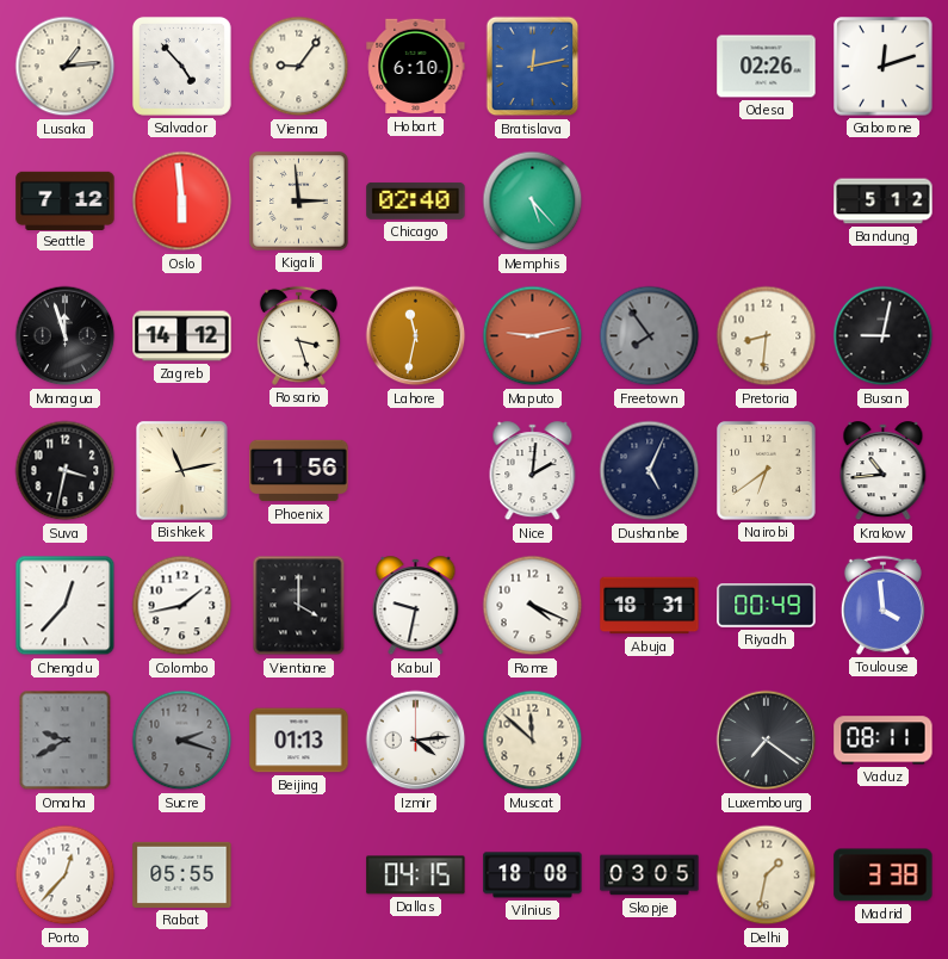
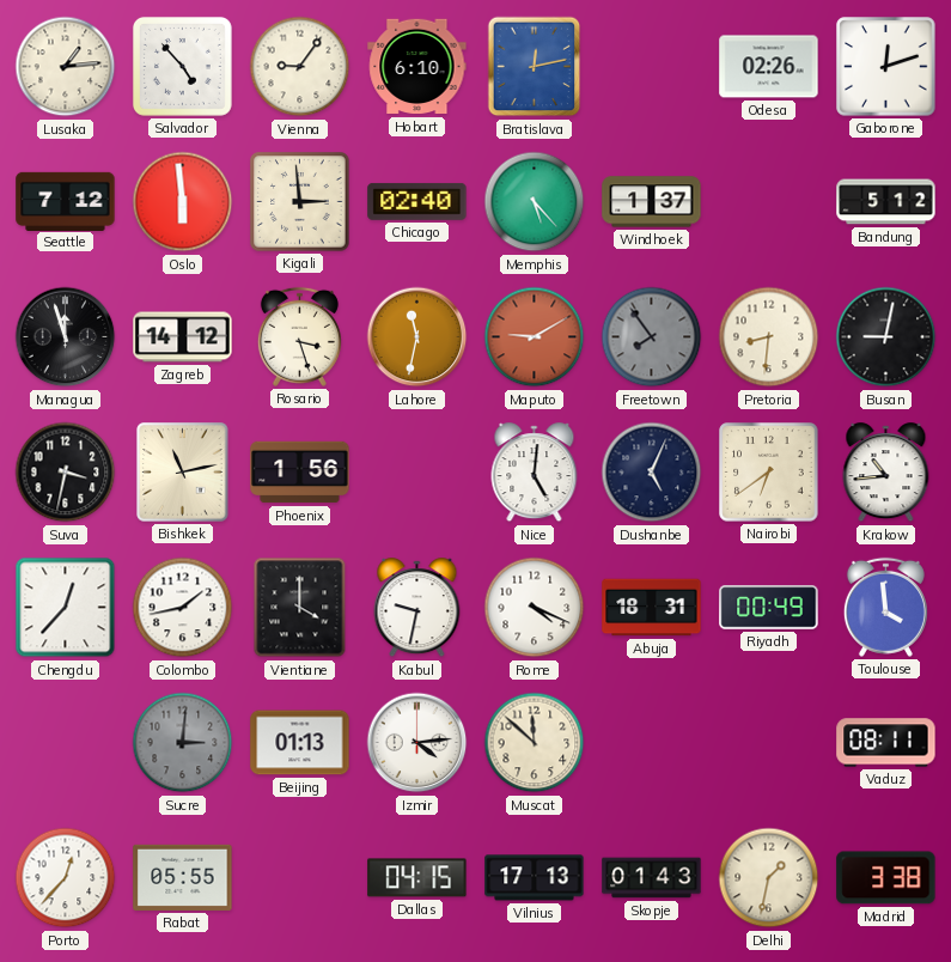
Windhoek: none -> 1:37 (652, 202)
Maputo: 9:13 -> 9:10 (535, 337)
Nice: 2:01 -> 5:01 (535, 473)
Omaha: 9:40 -> none (66, 741)
Sucre: 2:18 -> 3:01 (183, 743)
Luxembourg: 7:21 -> none (767, 741)
Vilnius: 18:08 -> 17:13 (535, 878)
Skopje: 03:05 -> 01:43 (652, 878)
